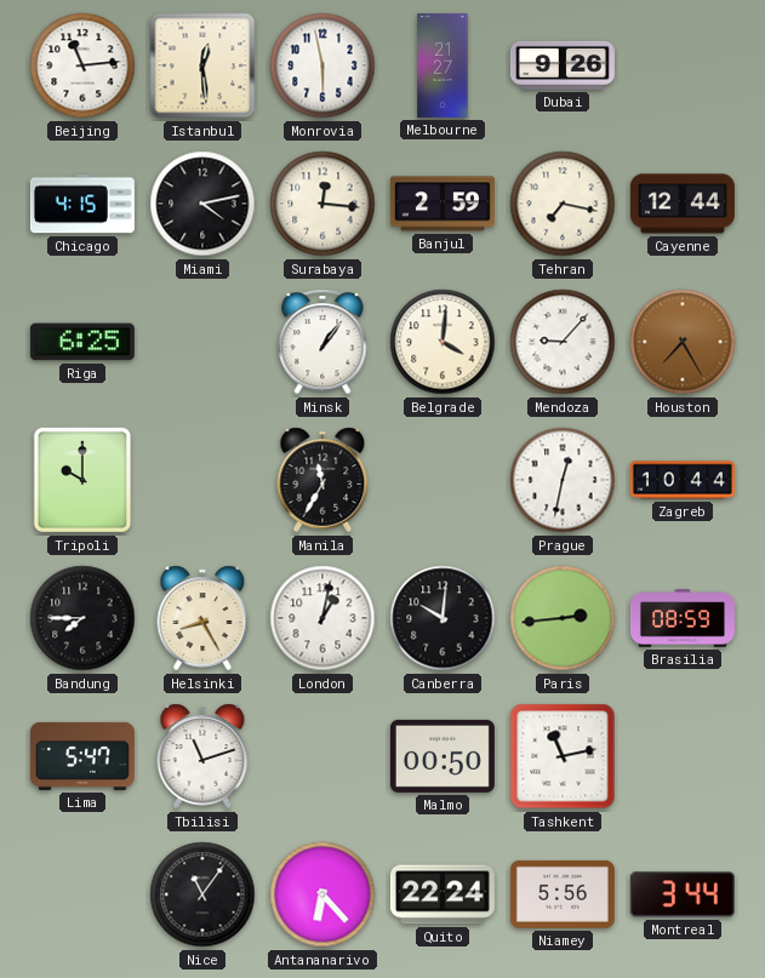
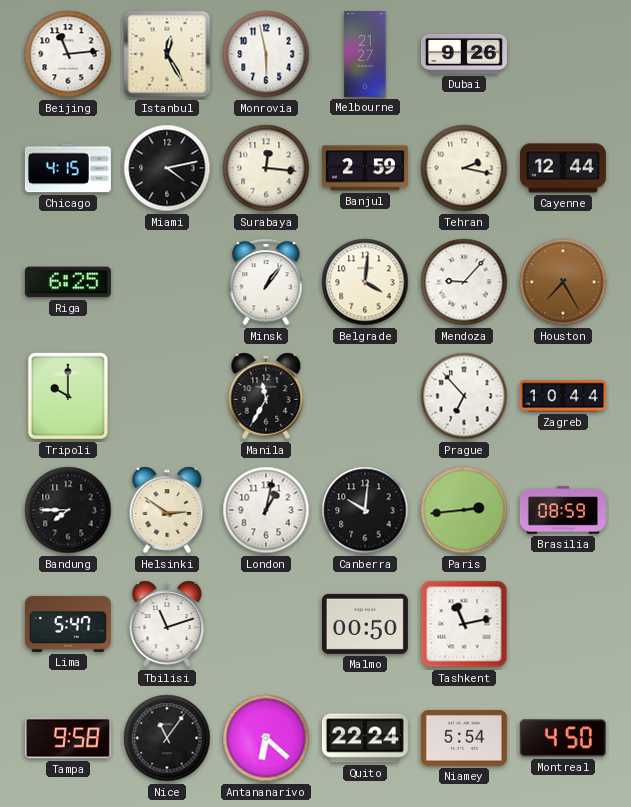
Istanbul: 12:29 -> 12:25 (167, 54)
Tehran: 7:17 -> 2:17 (464, 168)
Prague: 12:32 -> 6:53 (464, 396)
Helsinki: 8:25 -> 2:51 (167, 510)
Tampa: none -> 9:58 (68, 738)
Antananarivo: 6:23 -> 6:22 (266, 738)
Niamey: 5:56 -> 5:54 (464, 738)
Montreal: 3:44 -> 4:50 (563, 738)
